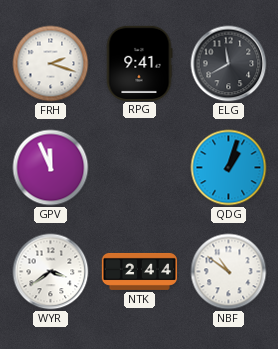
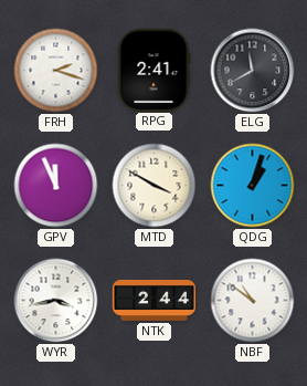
RPG: 9:41 -> 2:41 (153, 70)
MTD: none -> 3:50 (155, 186)
WYR: 3:39 -> 3:43 (56, 301)
